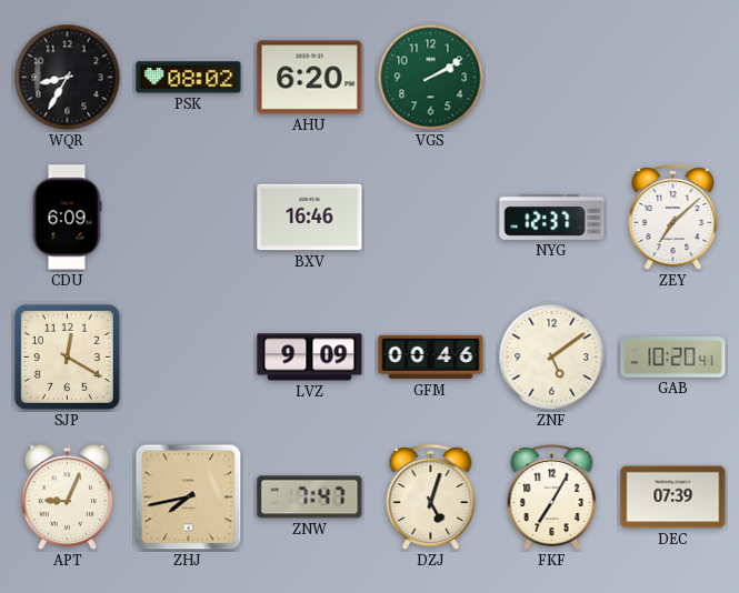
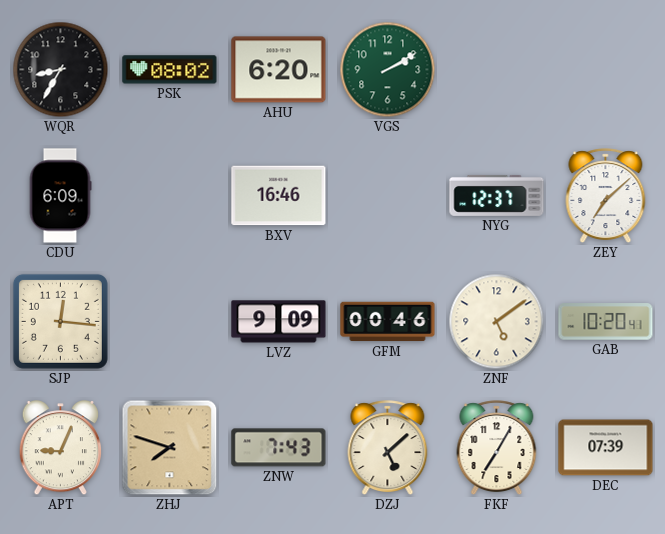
SJP: 12:20 -> 12:16 (60, 321)
ZHJ: 7:43 -> 7:48 (170, 448)
ZNW: 7:47 -> 7:43 (279, 448)
DZJ: 5:03 -> 5:08 (388, 448)
